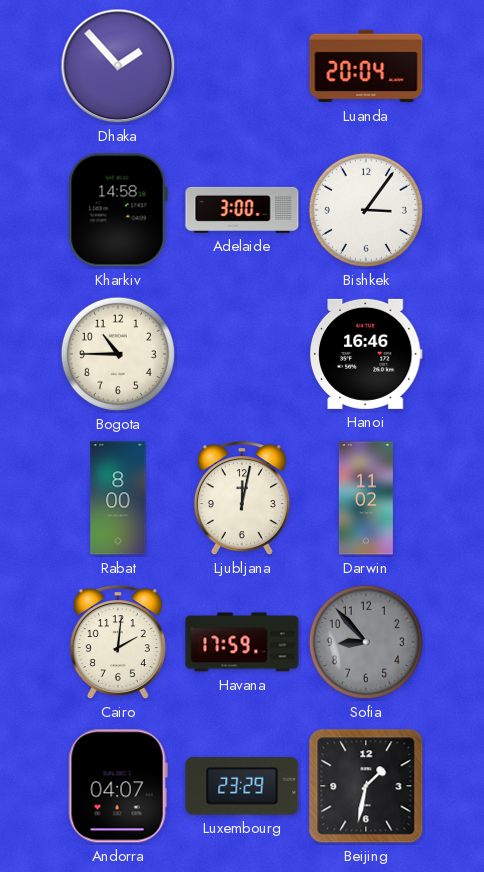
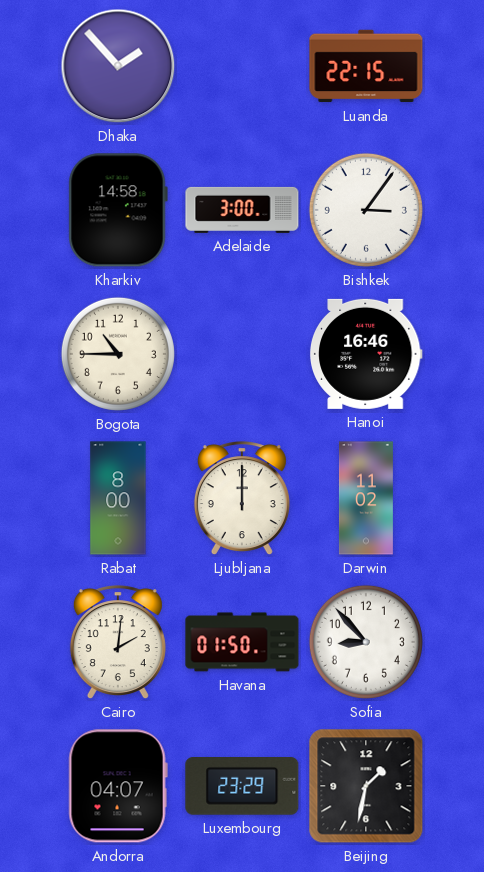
Luanda: 20:04 -> 22:15 (366, 66)
Ljubljana: 12:02 -> 12:00 (242, 499)
Havana: 17:59 -> 01:50 (242, 642)
Sofia dial: grey -> white (366, 642)
